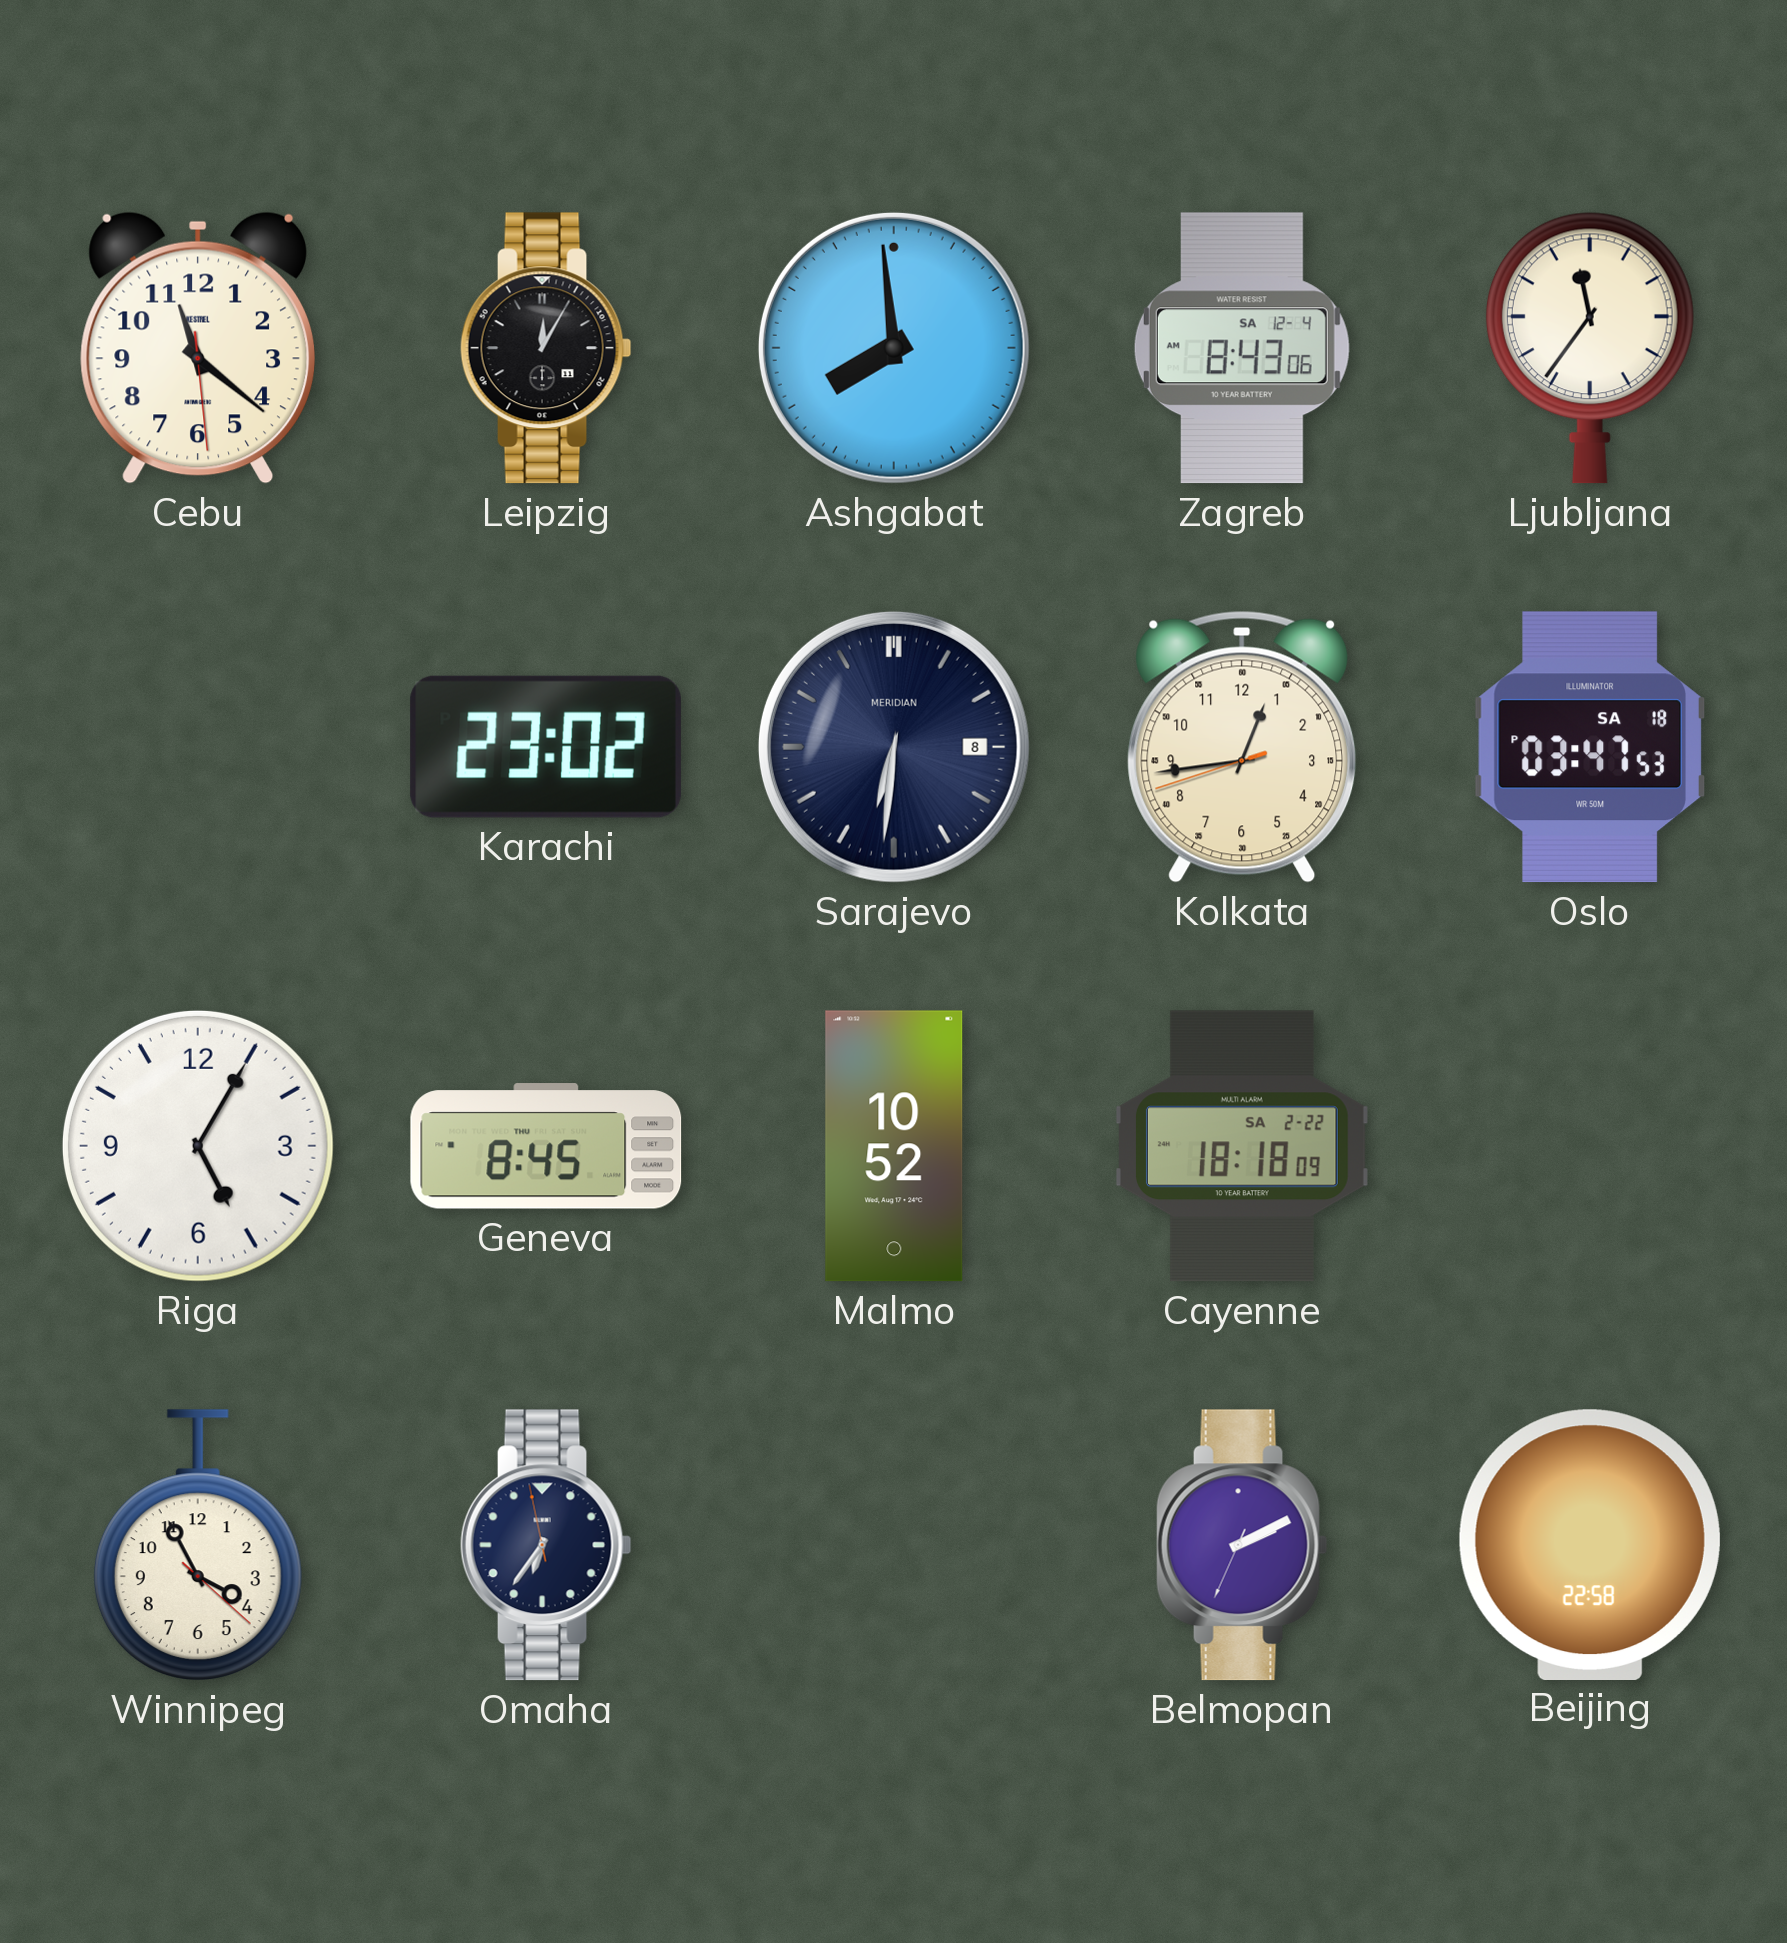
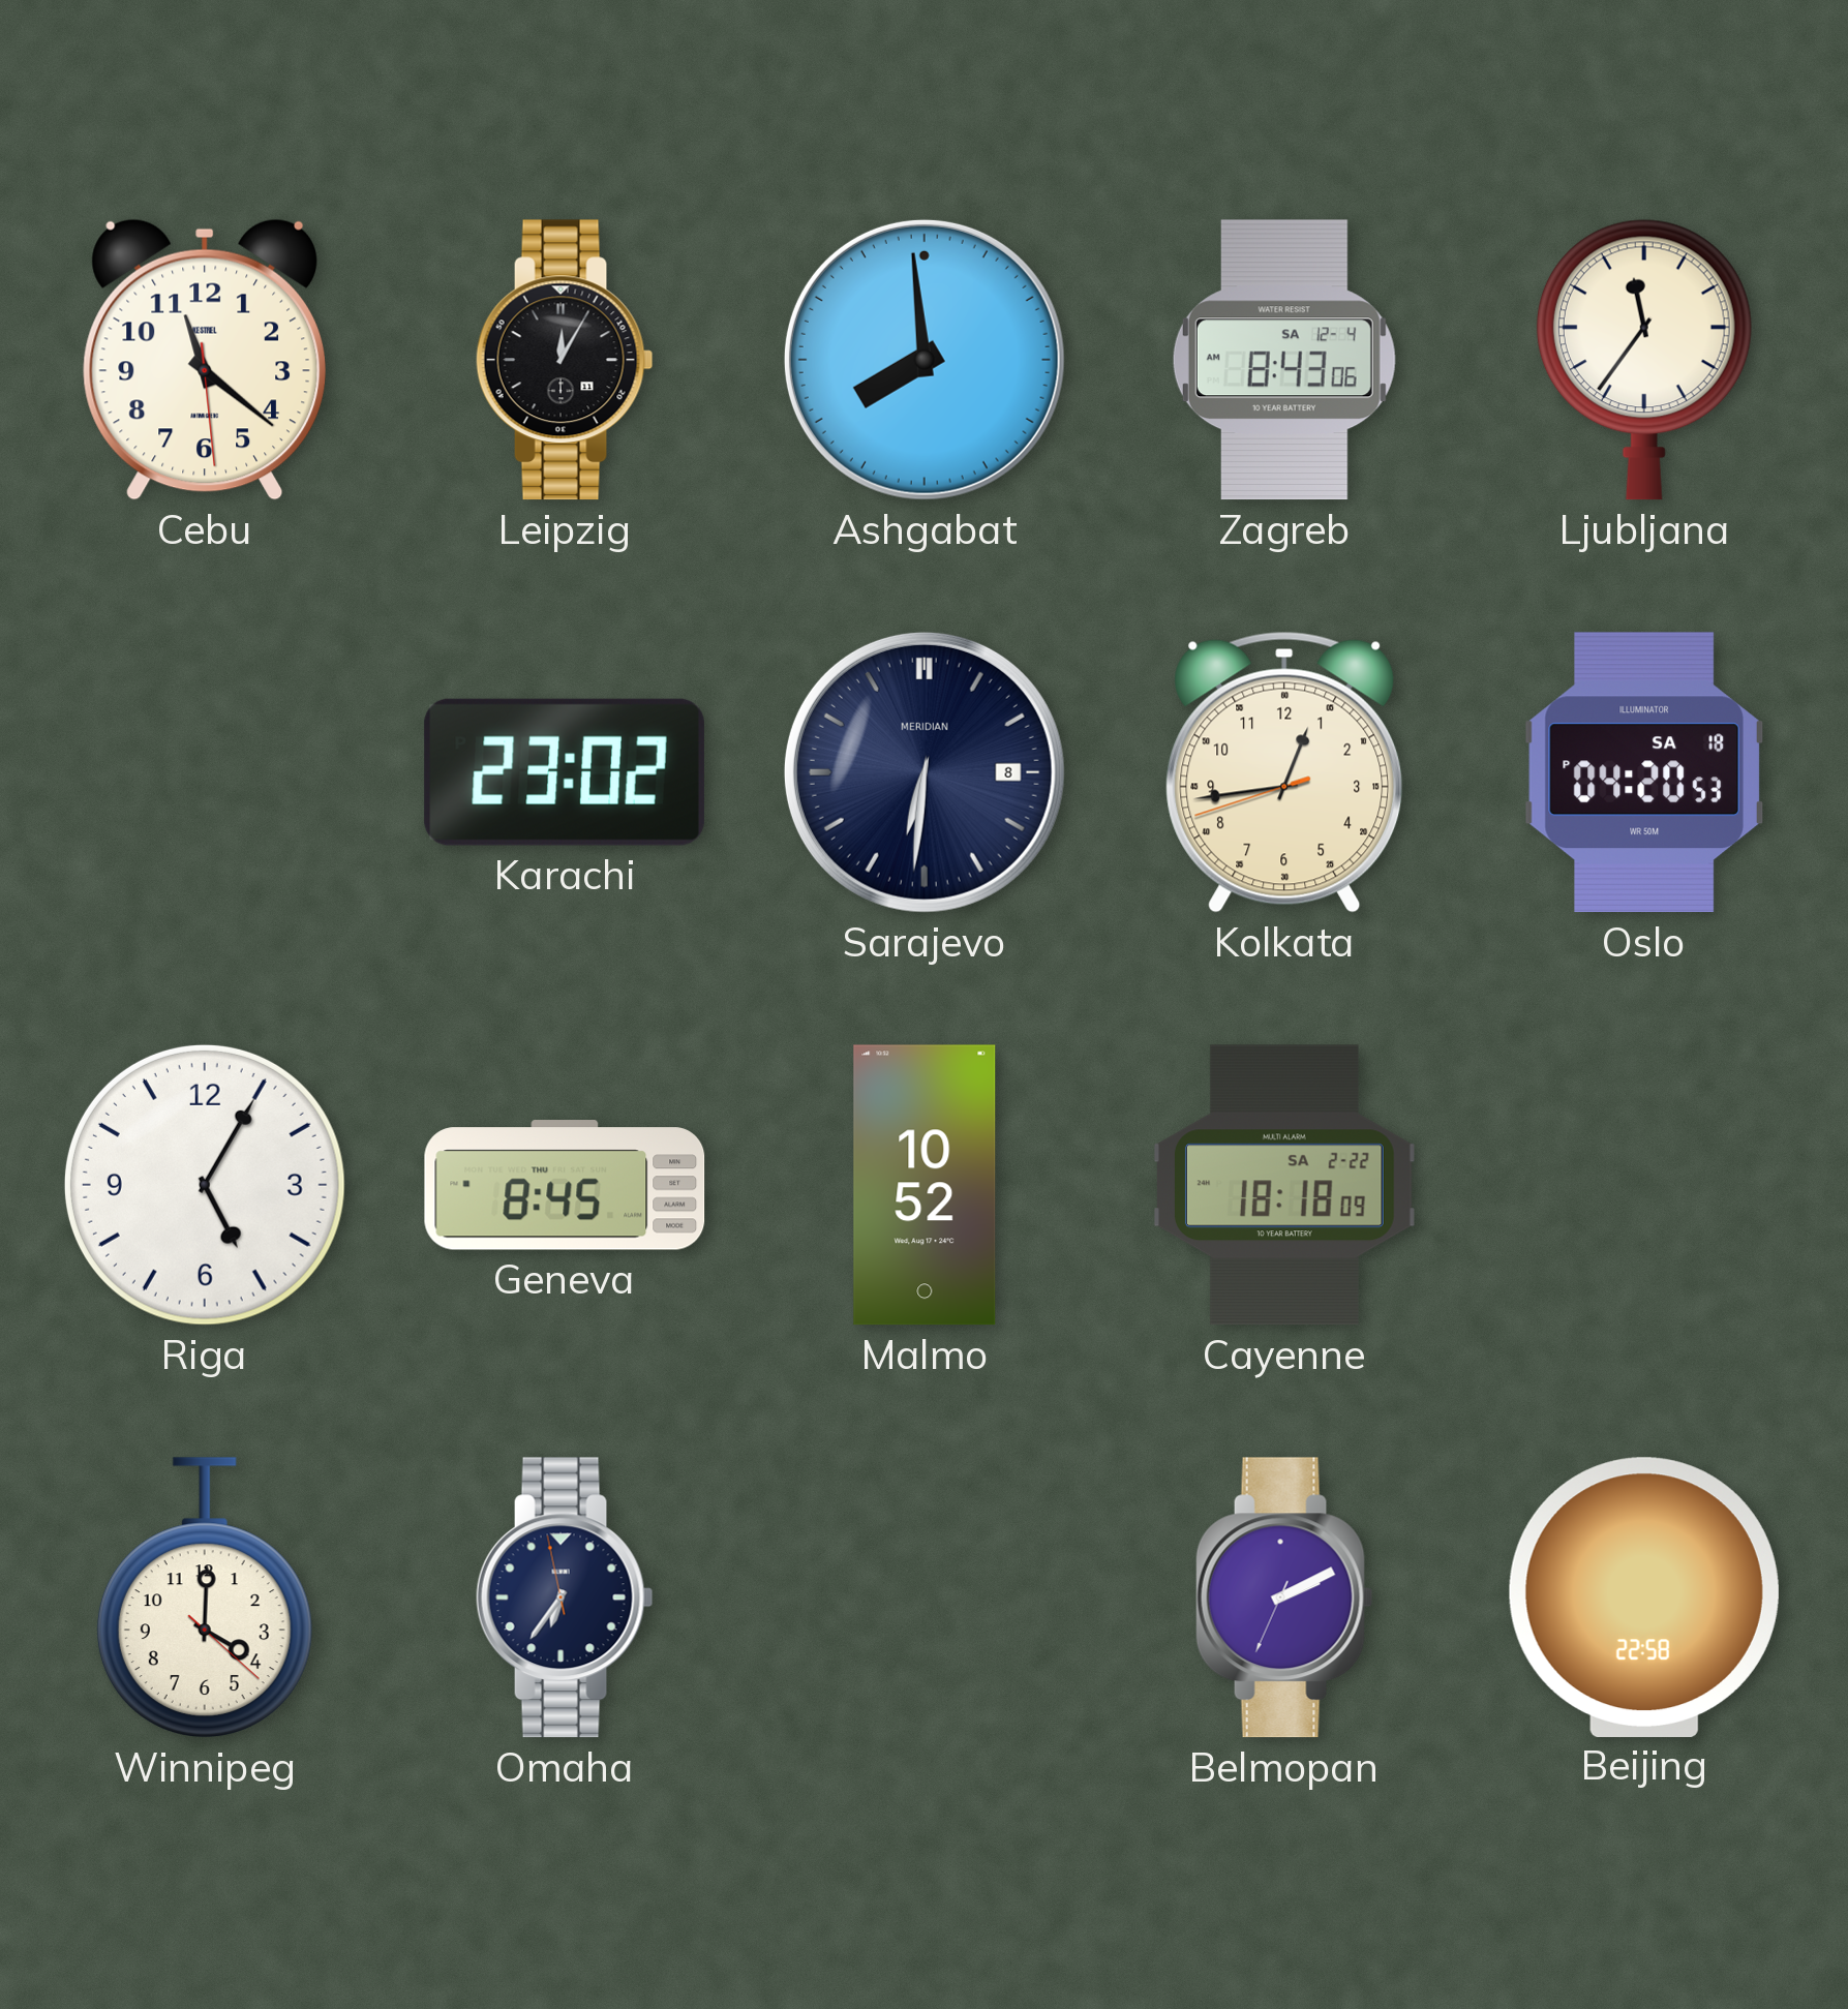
Oslo: 03:47 -> 04:20 (1644, 772)
Winnipeg: 3:55 -> 4:00 (205, 1597)
